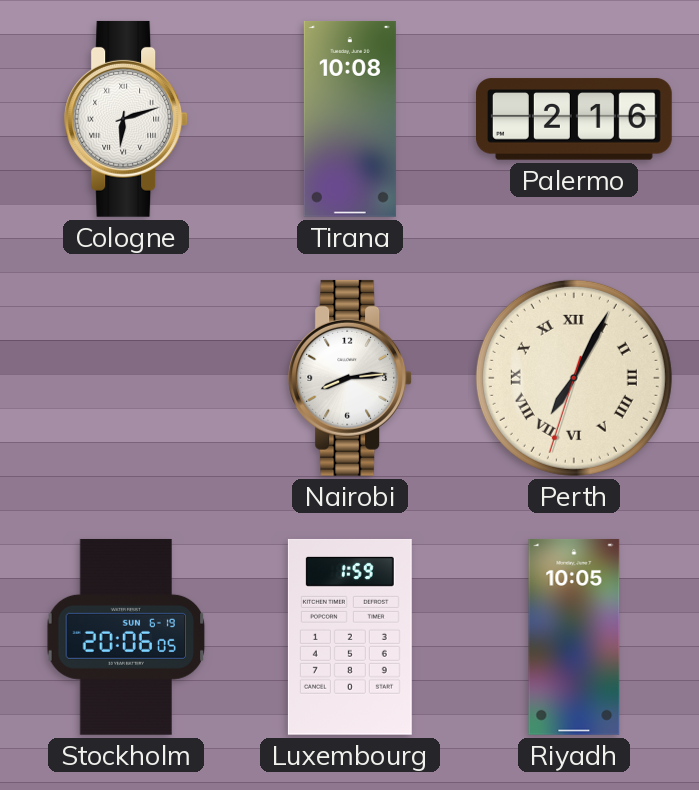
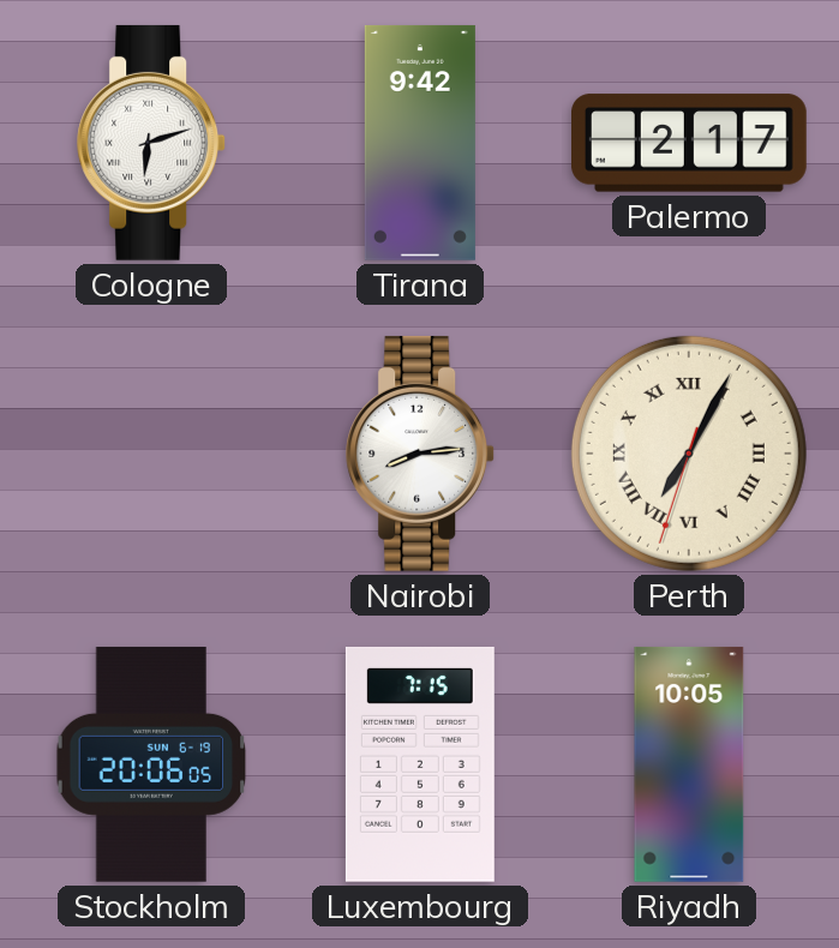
Tirana: 10:08 -> 9:42 (420, 143)
Palermo: 2:16 -> 2:17 (690, 143)
Luxembourg: 1:59 -> 7:15 (420, 764)
